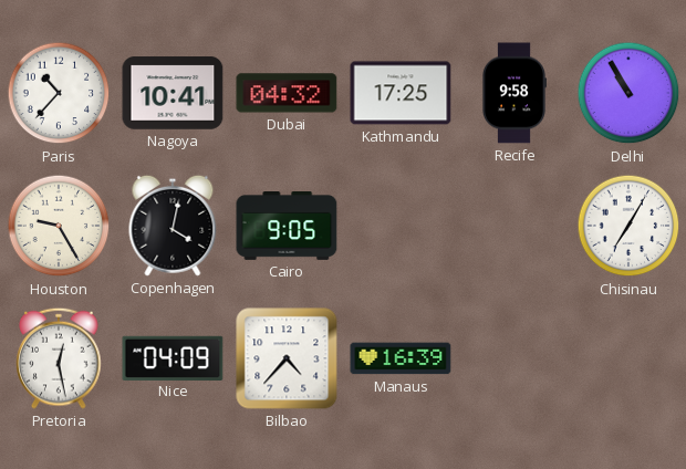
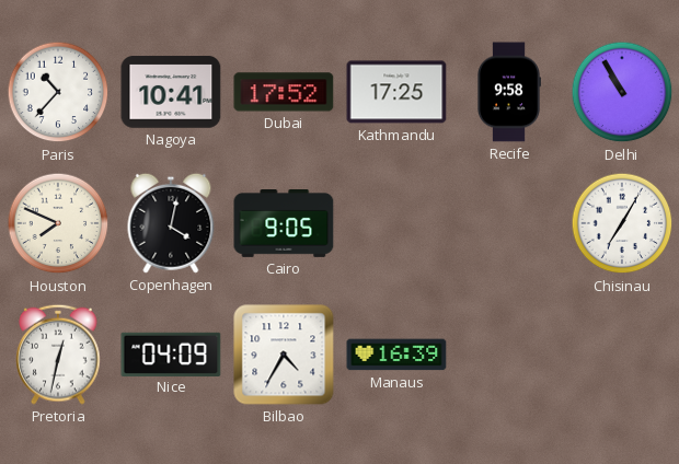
Dubai: 04:32 -> 17:52 (284, 92)
Houston: 9:25 -> 7:49 (58, 223)
Pretoria: 12:28 -> 12:32 (58, 355)
Bilbao: 4:37 -> 4:35 (284, 355)
